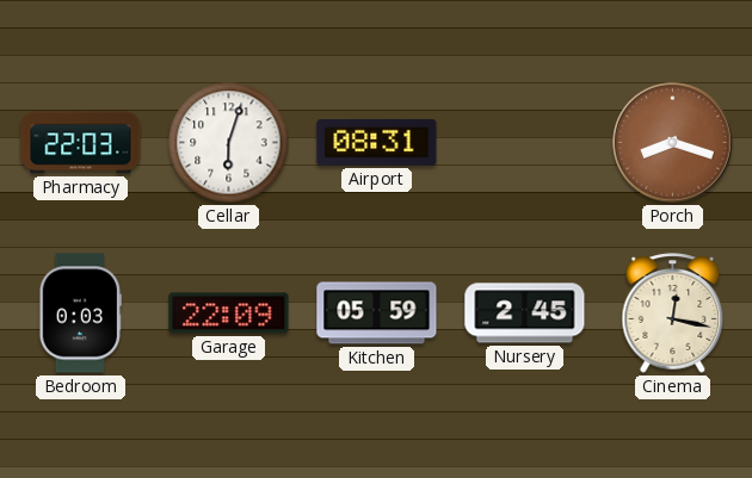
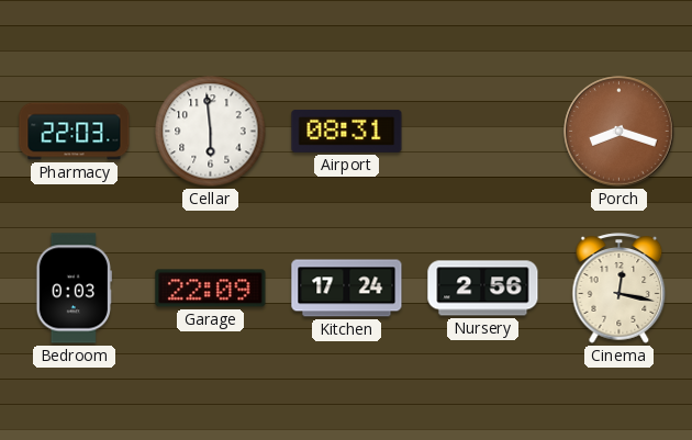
Cellar: 6:03 -> 5:59 (211, 132)
Kitchen: 05:59 -> 17:24 (347, 289)
Nursery: 2:45 -> 2:56 (483, 289)
